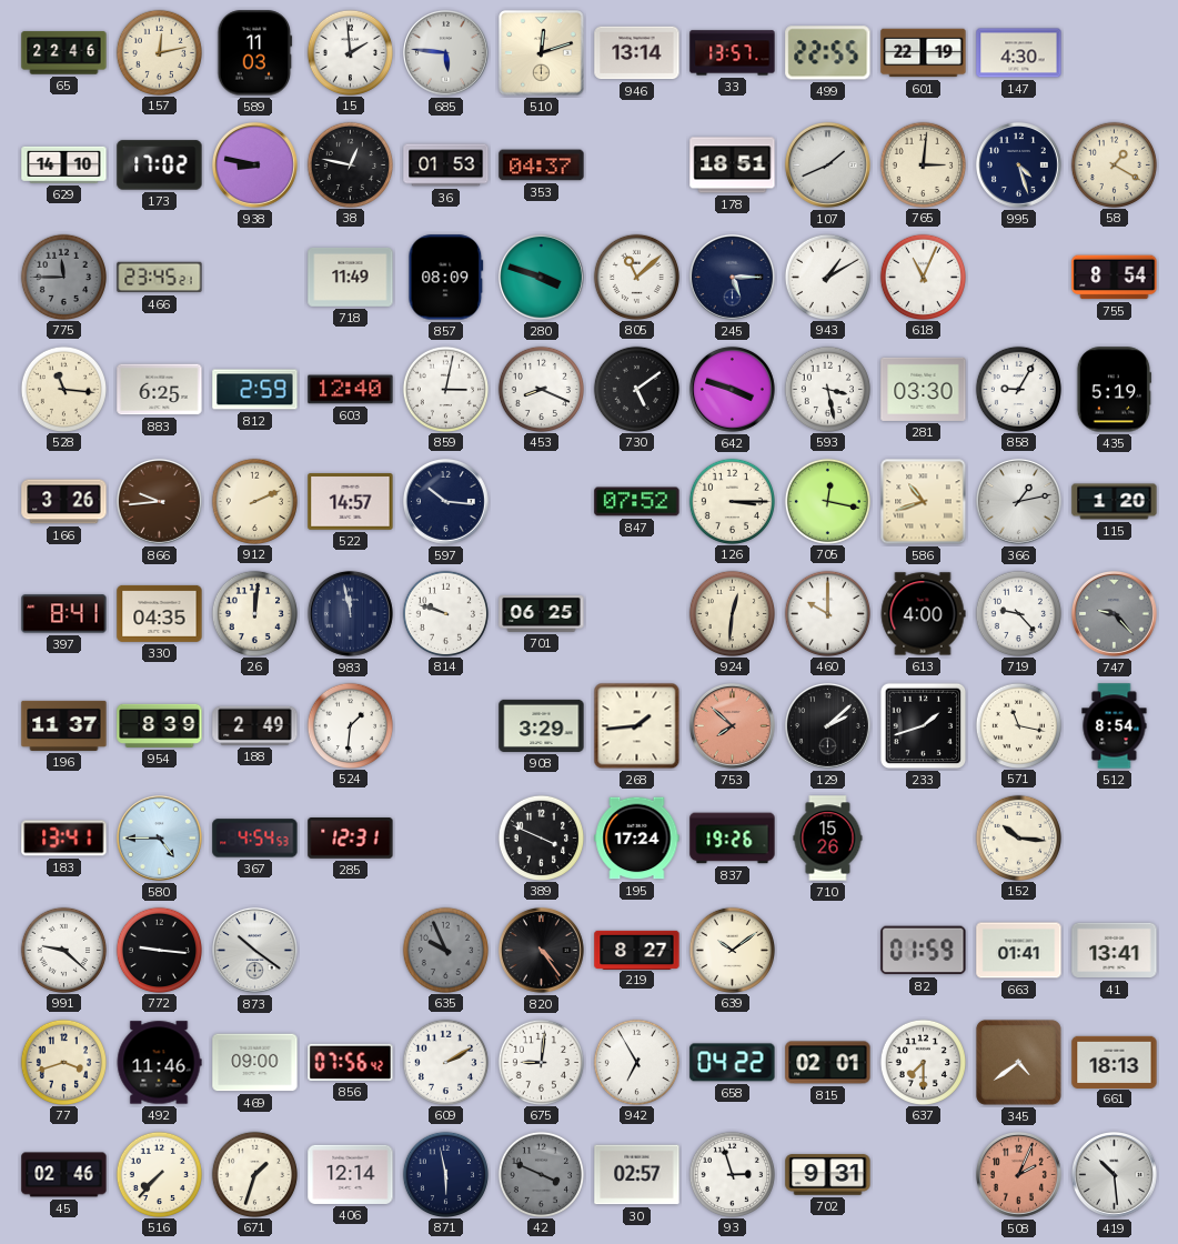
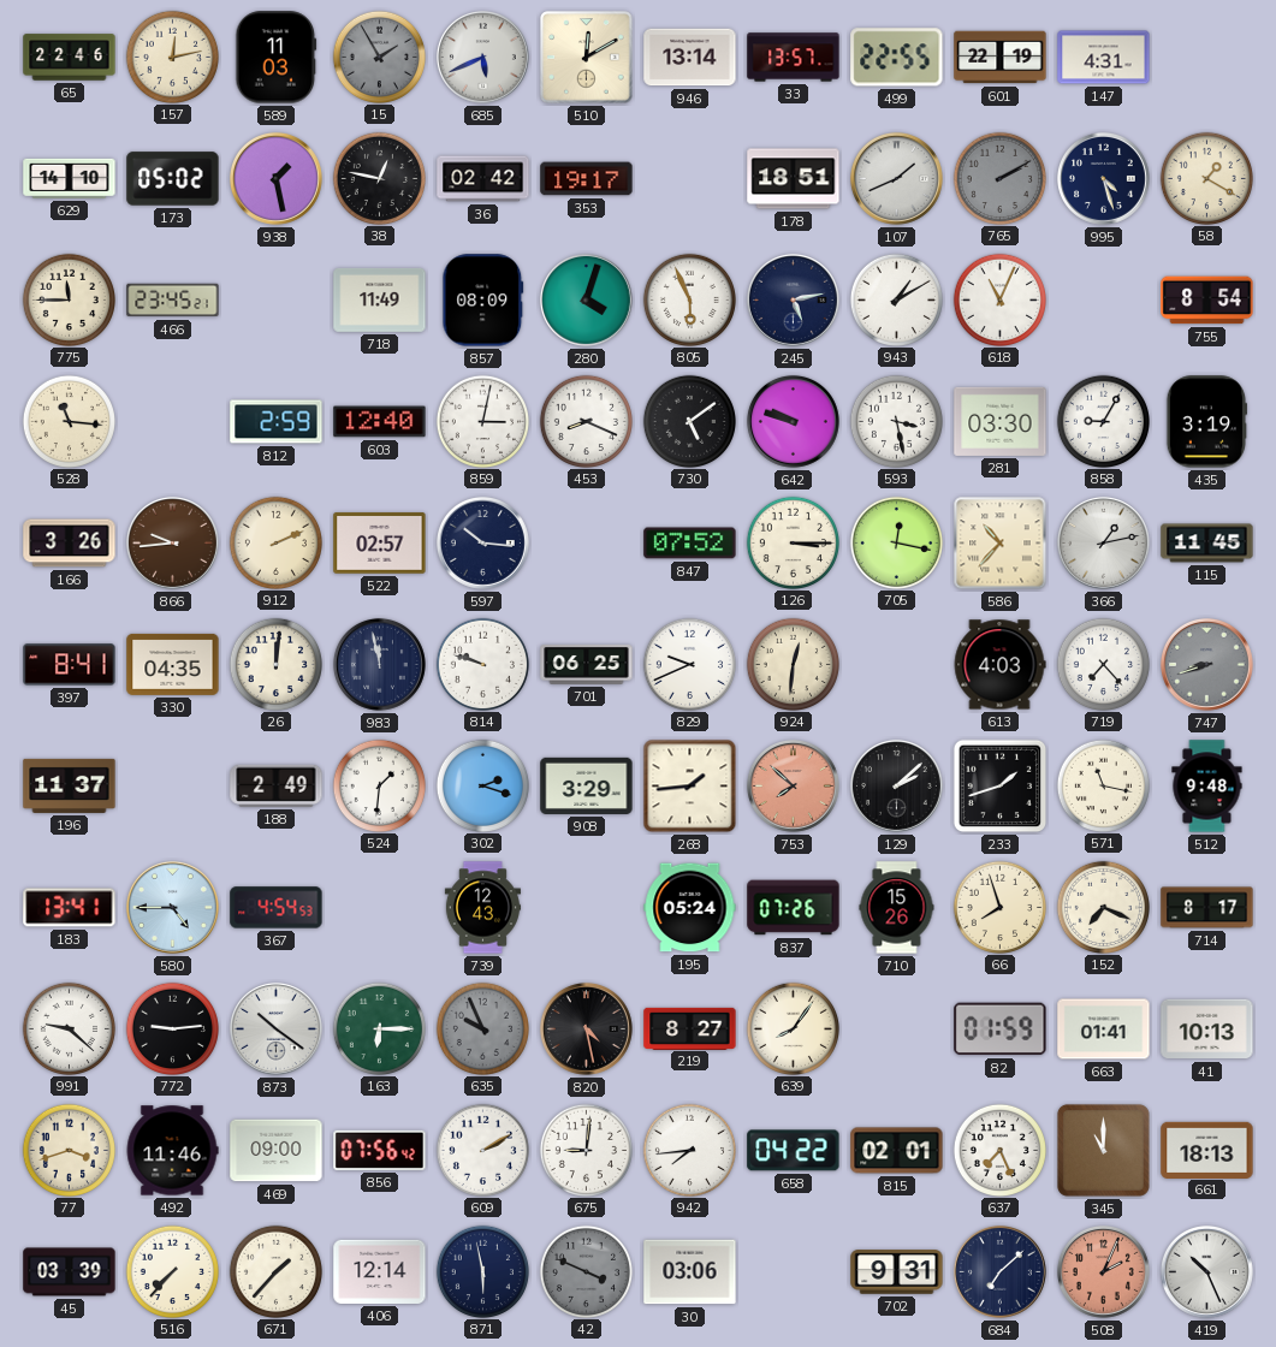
15: 1:59 -> 1:55 (379, 57)
15 dial: white -> grey (379, 57)
685: 5:46 -> 5:41 (482, 57)
510: 12:12 -> 12:10 (587, 58)
147: 4:30 -> 4:31 (1104, 58)
173: 17:02 -> 05:02 (173, 179)
938: 8:47 -> 1:28 (275, 178)
36: 01:53 -> 02:42 (483, 179)
353: 04:37 -> 19:17 (587, 179)
765: 3:01 -> 2:10 (999, 178)
765 dial: cream -> grey (999, 178)
775 dial: grey -> cream (69, 299)
280: 3:48 -> 4:03 (586, 299)
805: 11:08 -> 5:56 (689, 299)
245: 5:15 -> 5:13 (793, 299)
883: 6:25 -> none (160, 390)
642: 3:48 -> 9:48 (793, 421)
435: 5:19 -> 3:19 (1206, 422)
522: 14:57 -> 02:57 (380, 544)
586: 10:42 -> 10:37 (1001, 544)
115: 1:20 -> 11:45 (1207, 544)
829: none -> 9:41 (689, 664)
460: 10:00 -> none (827, 613)
613: 4:00 -> 4:03 (999, 665)
719: 9:23 -> 7:23 (1103, 664)
747: 9:23 -> 8:42 (1206, 664)
954: 8:39 -> none (160, 725)
302: none -> 2:18 (482, 785)
512: 8:54 -> 9:48 (1207, 787)
285: 12:31 -> none (351, 839)
739: none -> 12:43 (482, 908)
389: 3:49 -> none (541, 837)
195: 17:24 -> 05:24 (690, 908)
837: 19:26 -> 07:26 (794, 908)
66: none -> 7:57 (999, 907)
152: 10:16 -> 7:19 (1103, 907)
714: none -> 8:17 (1207, 908)
772: 9:16 -> 9:14 (172, 1028)
163: none -> 6:15 (379, 1028)
820: 4:24 -> 4:28 (586, 1028)
639: 10:09 -> 8:06 (793, 1028)
41: 13:41 -> 10:13 (1207, 1029)
942: 6:55 -> 7:44 (689, 1150)
637: 7:30 -> 7:26 (999, 1150)
345: 4:39 -> 11:00 (1103, 1150)
45: 02:46 -> 03:39 (70, 1272)
671: 1:33 -> 1:37 (275, 1271)
30: 02:57 -> 03:06 (690, 1272)
93: 2:57 -> none (732, 1174)
684: none -> 7:08 (999, 1271)
419: 10:29 -> 10:26 (1206, 1271)
